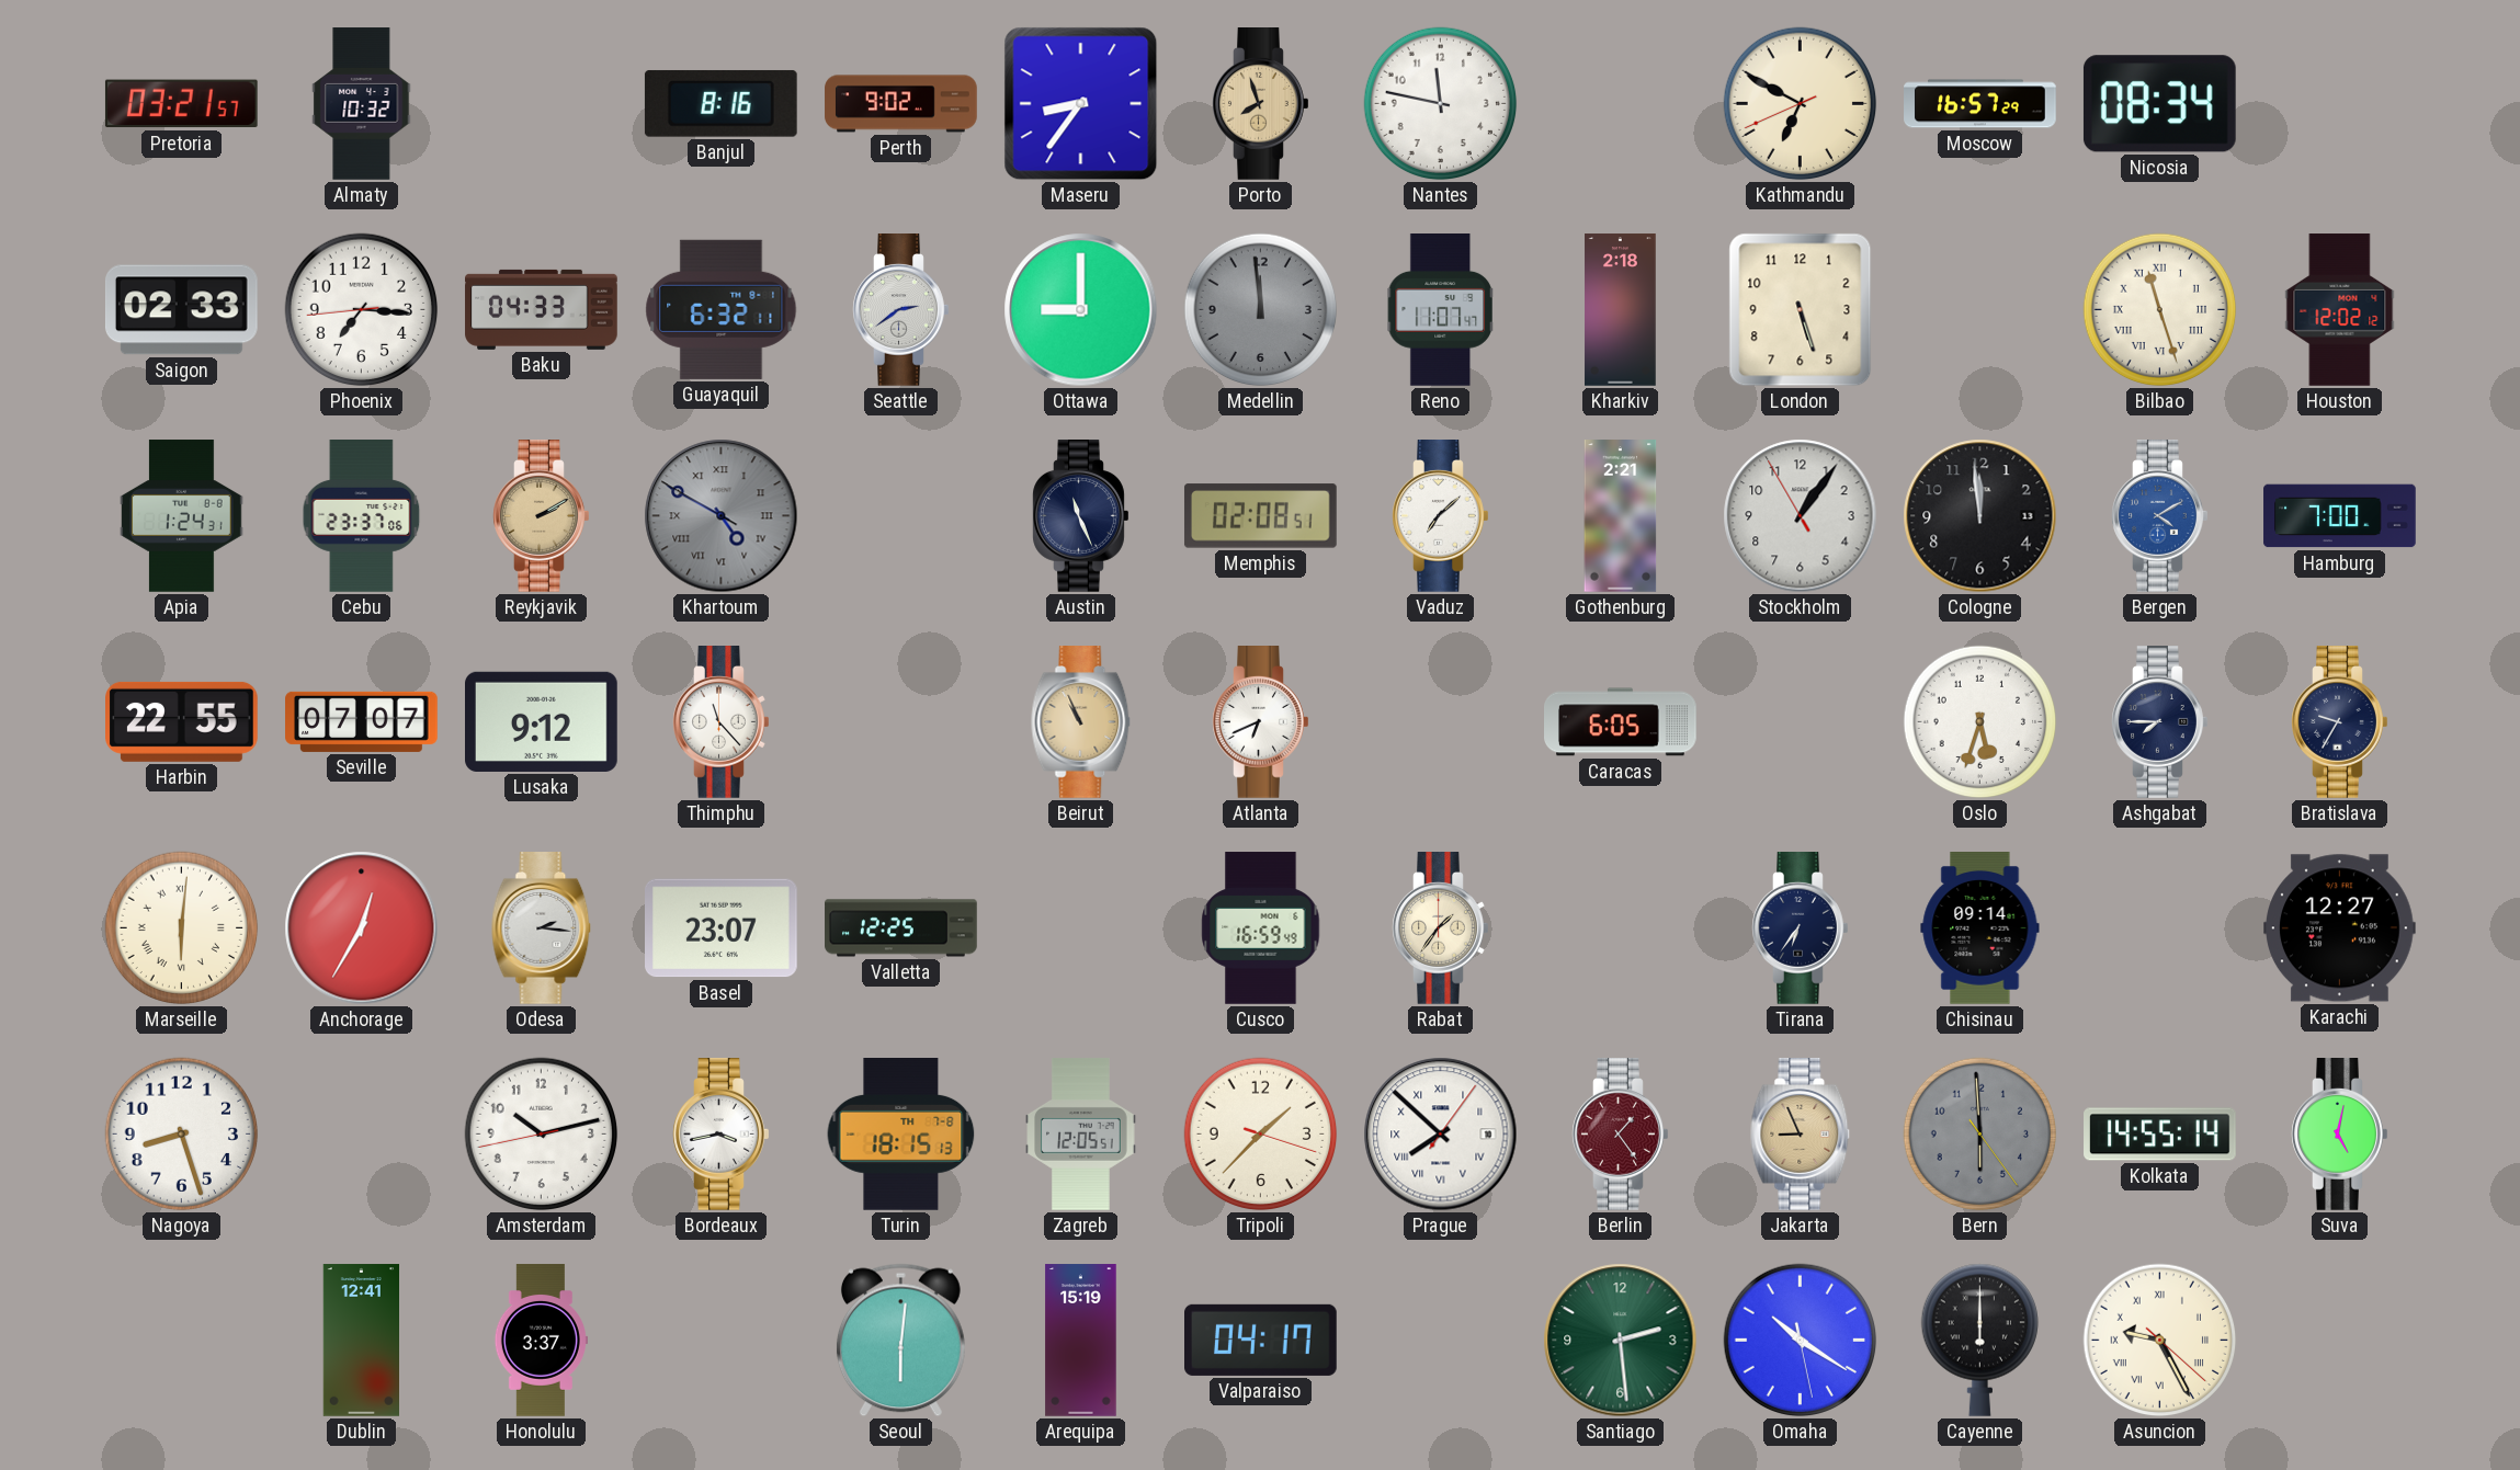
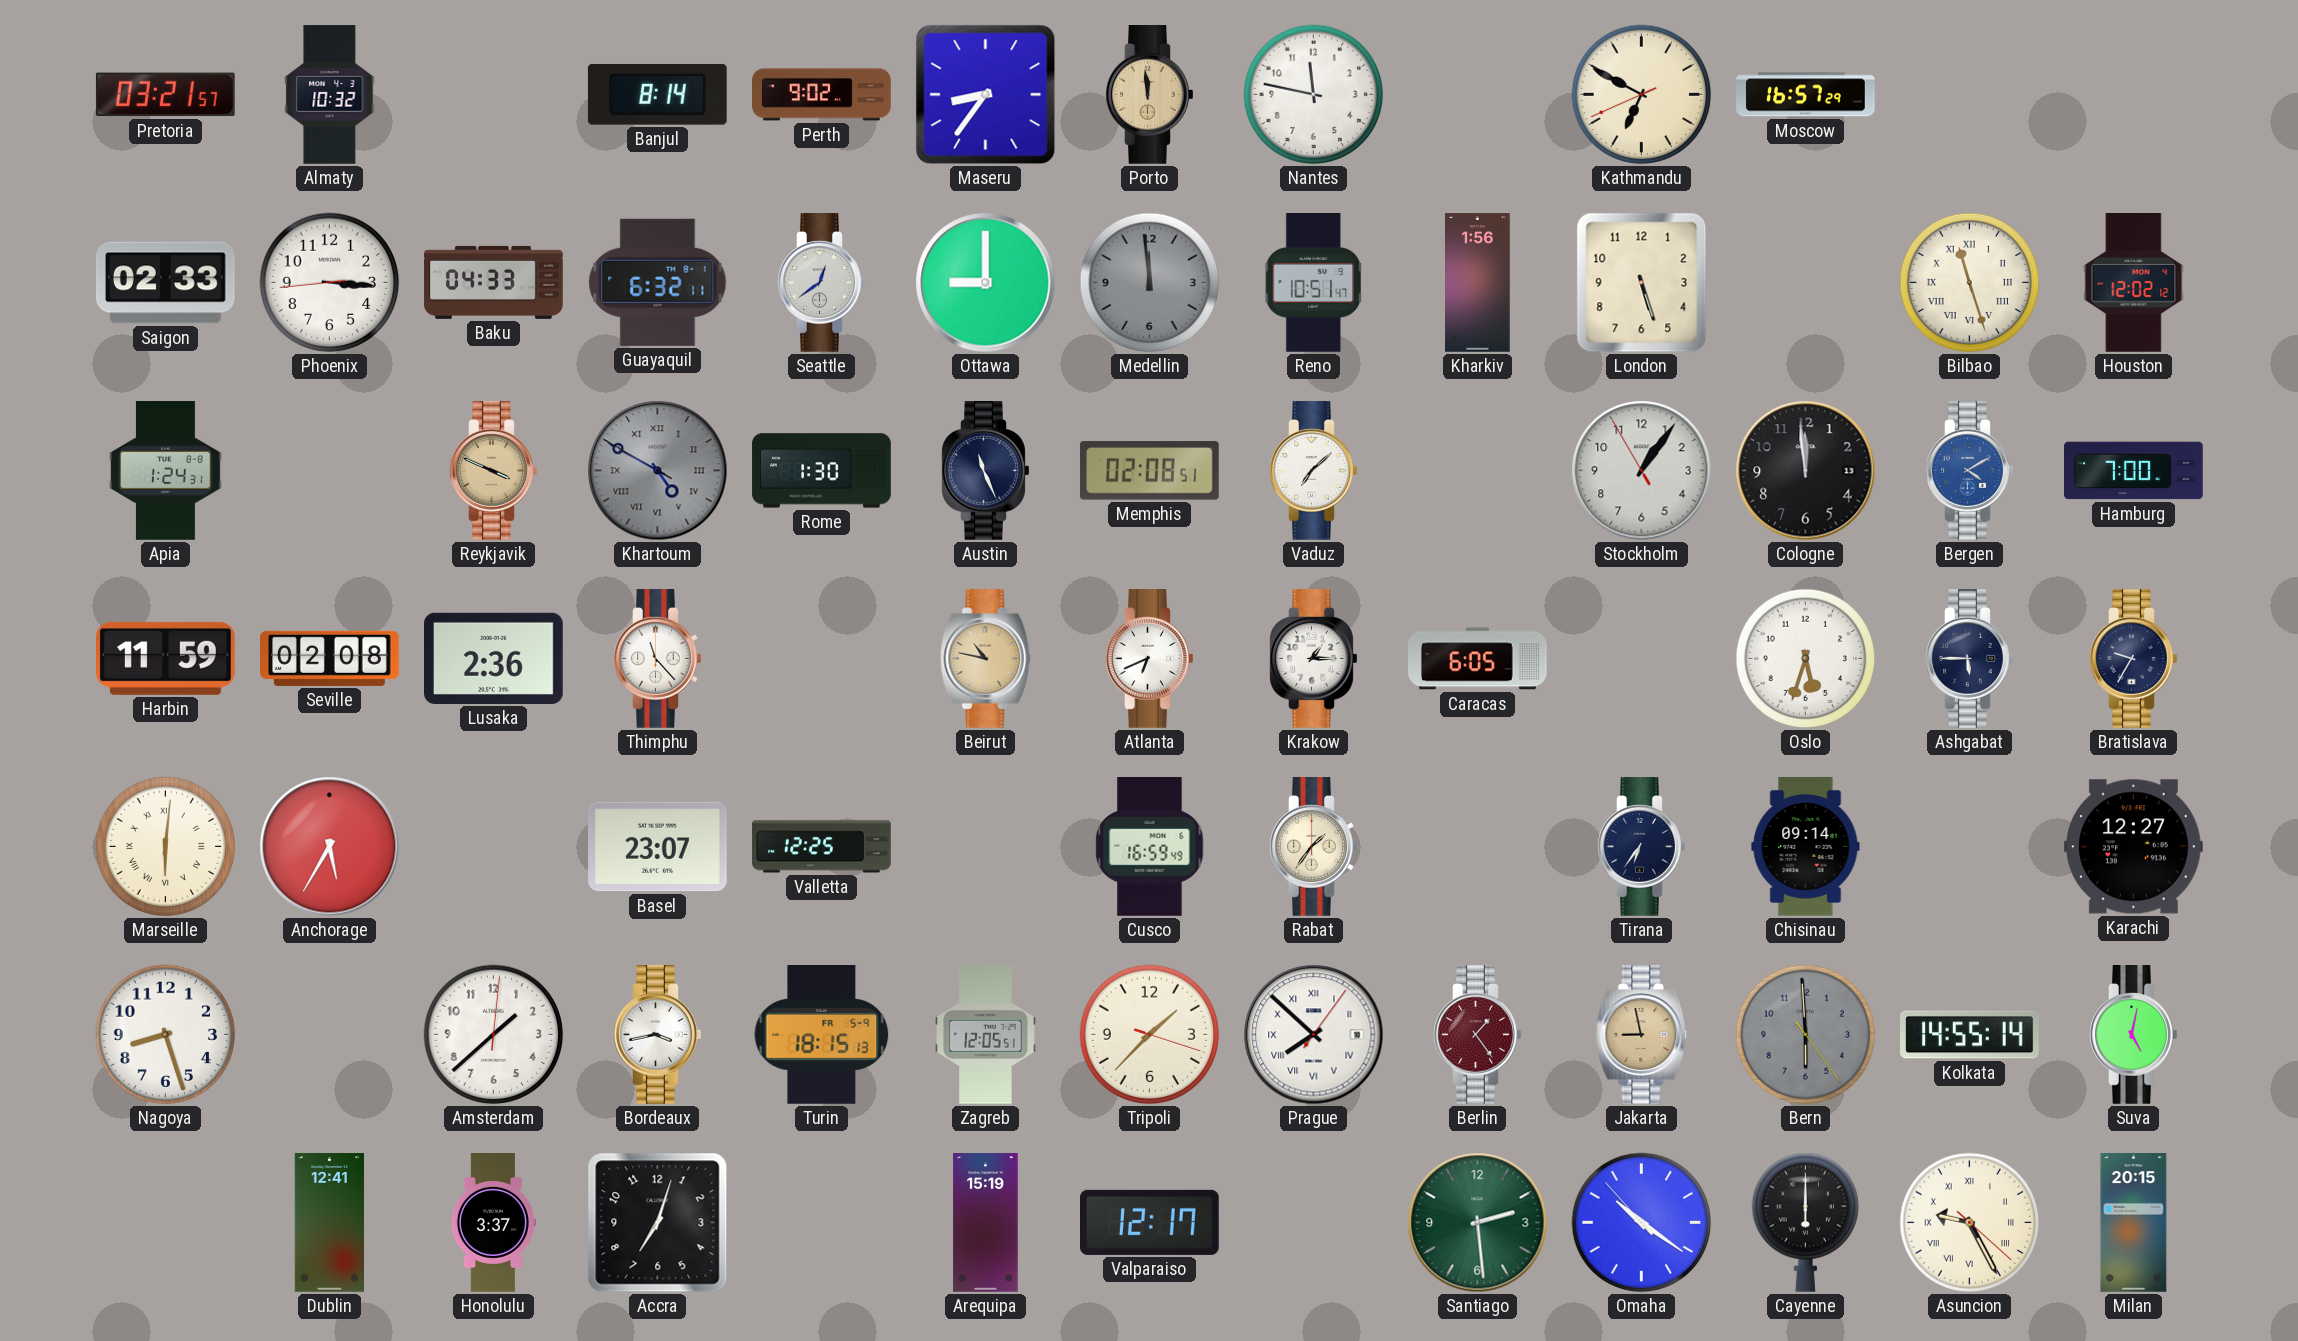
Banjul: 8:16 -> 8:14 (657, 95)
Porto: 7:57 -> 11:59 (1150, 95)
Nicosia: 08:34 -> none (2159, 104)
Phoenix: 7:15 -> 3:15 (330, 283)
Seattle: 2:39 -> 12:39 (822, 283)
Reno: 11:07 -> 10:51 (1314, 283)
Kharkiv: 2:18 -> 1:56 (1478, 283)
Cebu: 23:37 -> none (362, 516)
Reykjavik: 2:10 -> 3:49 (494, 471)
Rome: none -> 1:30 (822, 471)
Gothenburg: 2:21 -> none (1621, 516)
Harbin: 22:55 -> 11:59 (166, 658)
Seville: 07:07 -> 02:08 (330, 658)
Lusaka: 9:12 -> 2:36 (494, 658)
Beirut: 10:56 -> 10:47 (986, 659)
Krakow: none -> 1:15 (1314, 659)
Ashgabat: 7:45 -> 5:45 (1970, 659)
Anchorage: 12:35 -> 5:35 (330, 847)
Odesa: 2:16 -> none (542, 928)
Amsterdam: 10:12 -> 1:38 (494, 1035)
Turin date: TH 7-8 -> FR 5-9 (822, 1035)
Jakarta: 8:56 -> 8:58 (1642, 1035)
Accra: none -> 7:03 (658, 1223)
Seoul: 6:01 -> none (900, 1341)
Valparaiso: 04:17 -> 12:17 (1150, 1222)
Omaha: 10:20:28 -> 10:20:53 (1642, 1223)
Milan: none -> 20:15 (2134, 1223)
